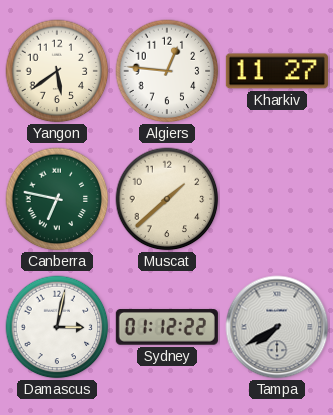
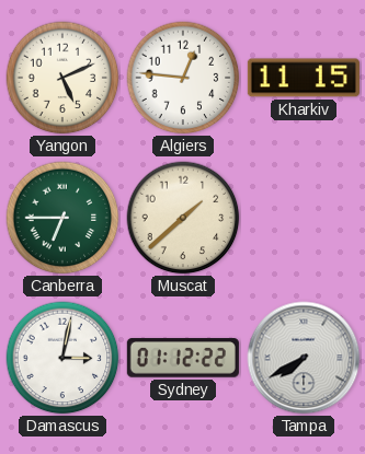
Yangon: 5:39 -> 5:11 (62, 78)
Kharkiv: 11:27 -> 11:15 (304, 78)
Canberra: 6:47 -> 6:45 (62, 218)
